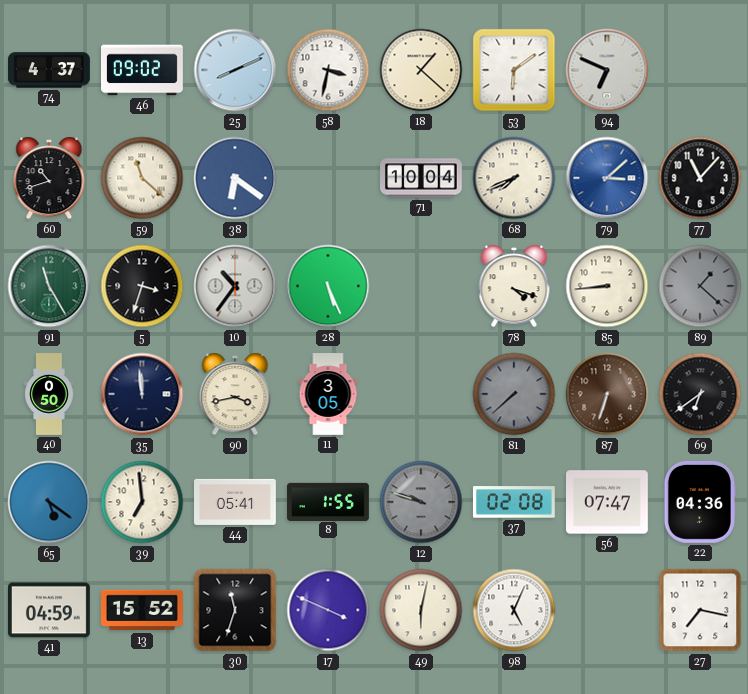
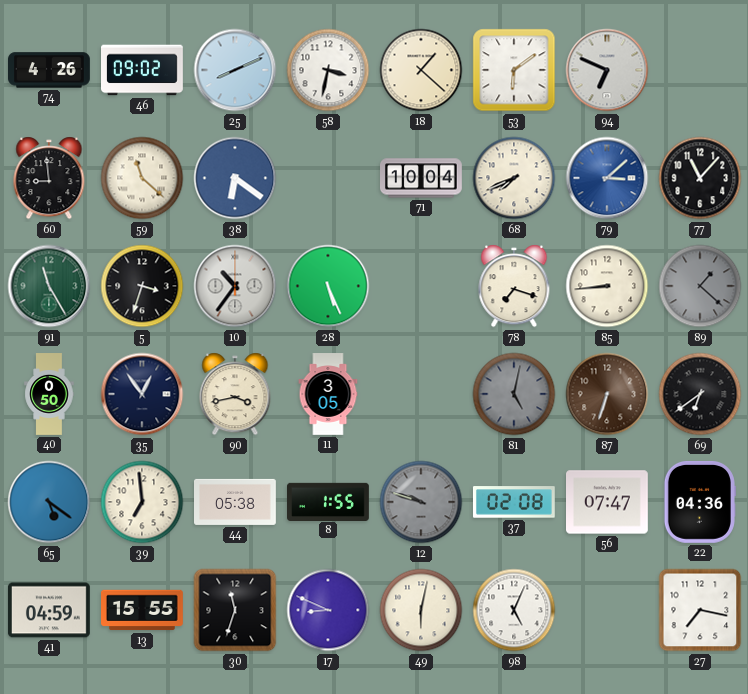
74: 4:37 -> 4:26 (50, 70)
60: 10:42 -> 8:59 (49, 178)
78: 4:18 -> 7:18 (514, 286)
35: 11:59 -> 12:54 (142, 394)
81: 7:38 -> 5:02 (514, 394)
44: 05:41 -> 05:38 (236, 502)
13: 15:52 -> 15:55 (143, 610)
17: 3:49 -> 8:49 (328, 610)
